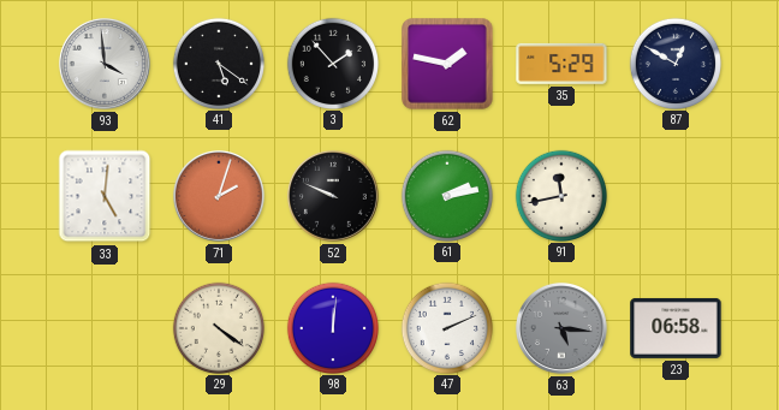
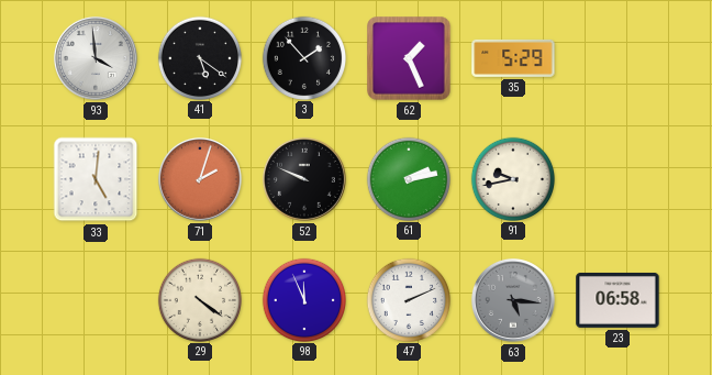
62: 1:47 -> 1:26 (409, 58)
87: 12:50 -> none (674, 63)
91: 11:43 -> 9:43 (512, 178)
98: 12:01 -> 11:56 (303, 299)
